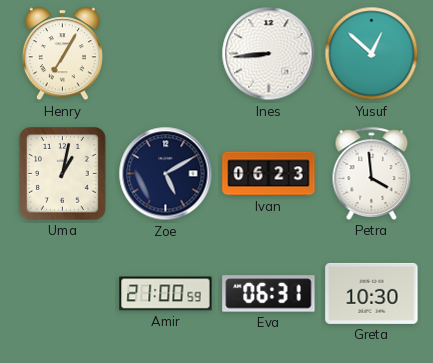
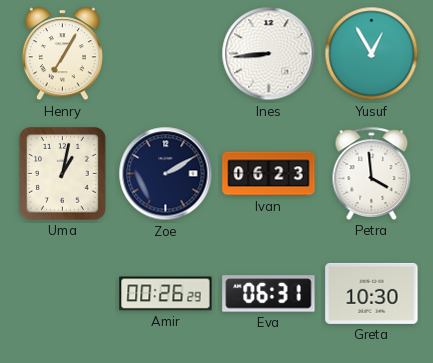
Yusuf: 12:52 -> 12:55 (372, 54)
Zoe: 5:10 -> 2:10 (166, 174)
Amir: 21:00 -> 00:26 (166, 294)
